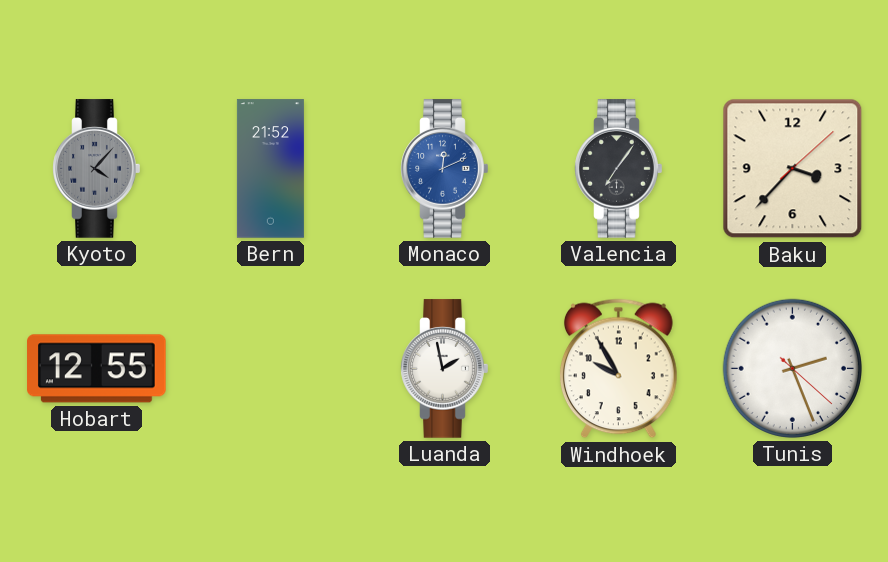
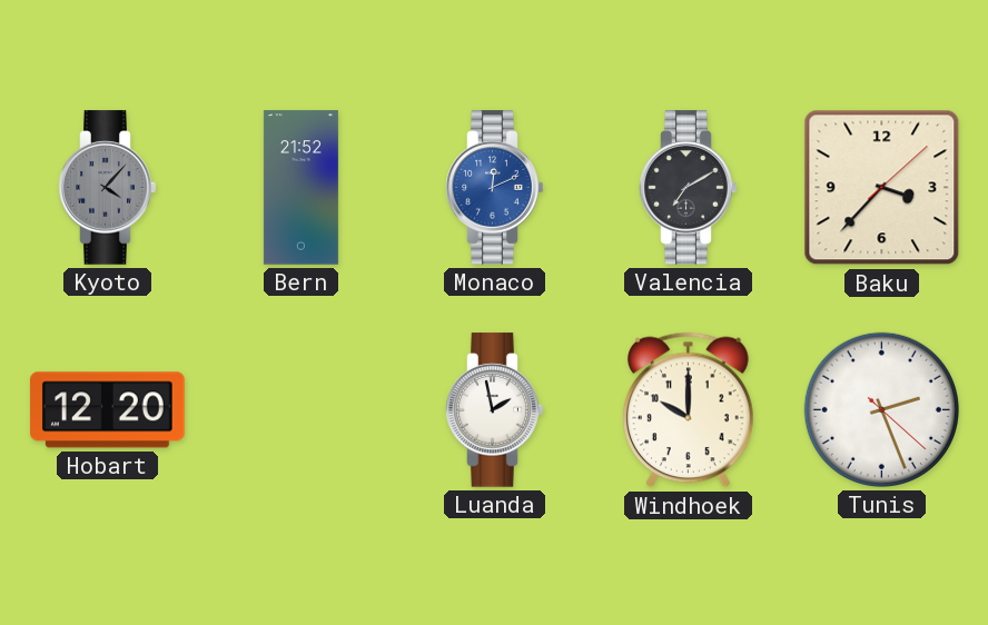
Valencia: 7:06 -> 7:10 (689, 188)
Hobart: 12:55 -> 12:20 (108, 410)
Windhoek: 9:55 -> 10:00 (688, 410)
